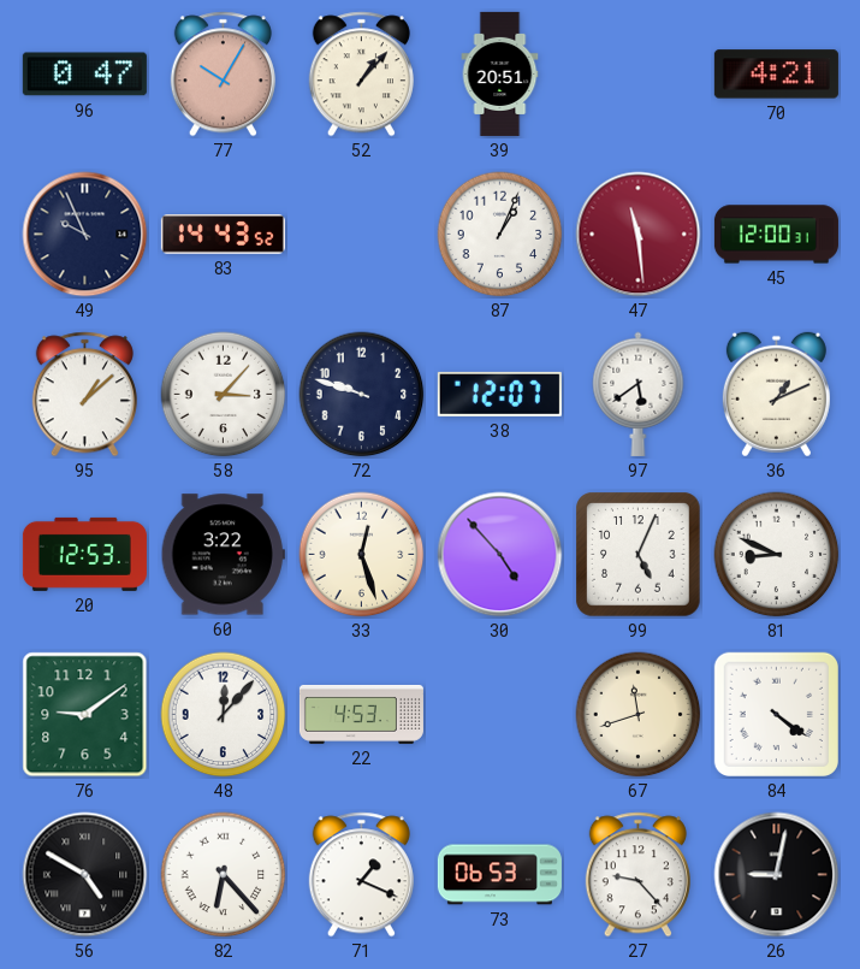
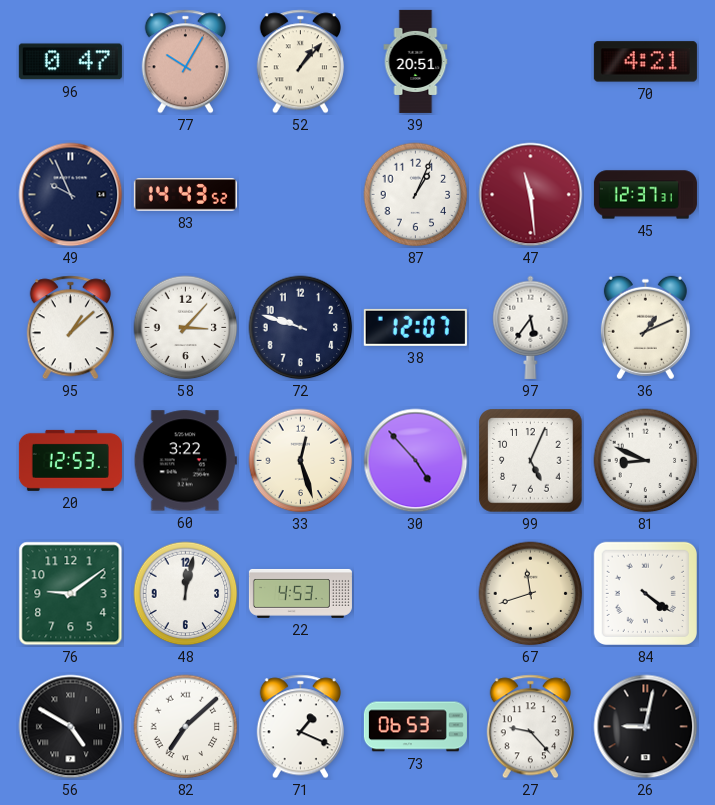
45: 12:00 -> 12:37 (645, 195)
97: 5:39 -> 5:36 (531, 327)
48: 12:07 -> 12:02 (186, 594)
82: 6:23 -> 7:08 (186, 727)
